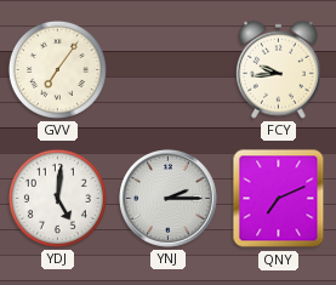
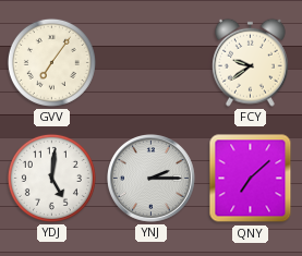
FCY: 9:44 -> 9:39 (250, 62)
QNY: 7:11 -> 7:08 (251, 179)
